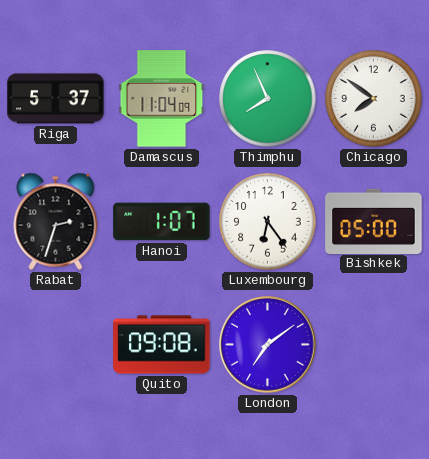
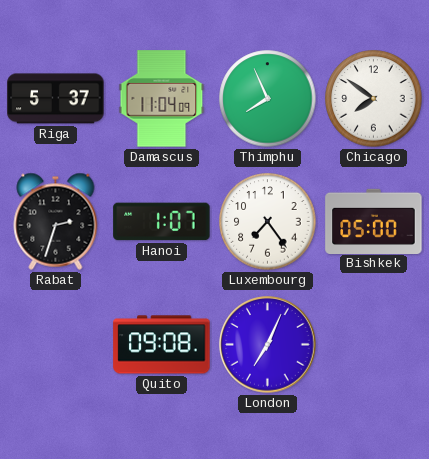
Luxembourg: 6:24 -> 7:24 (268, 222)
London: 7:09 -> 7:04 (268, 345)
